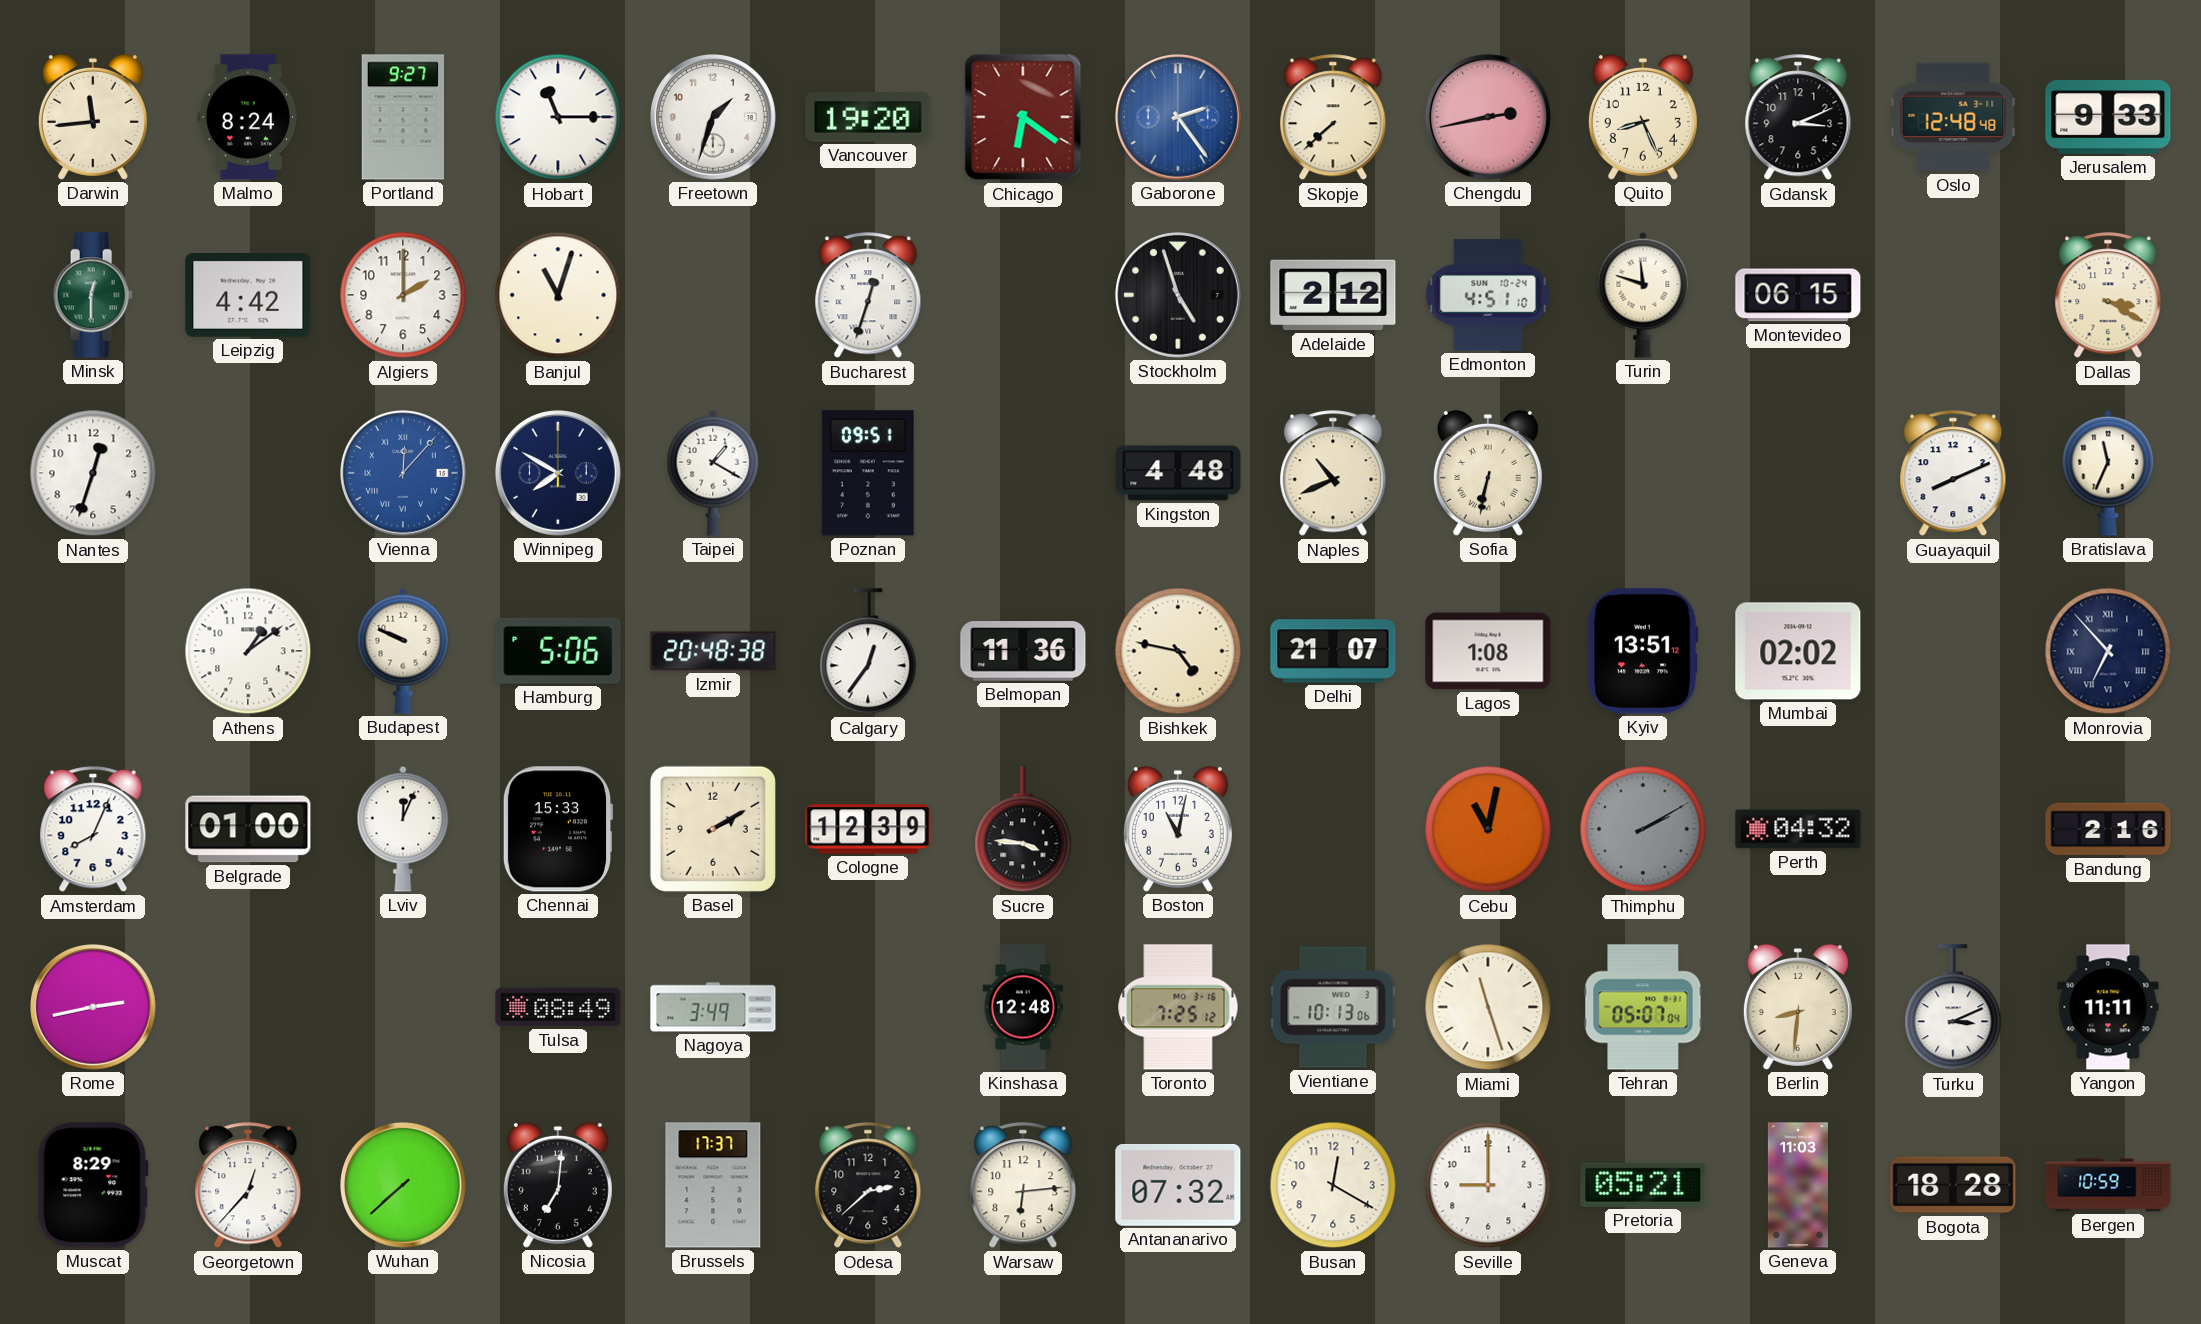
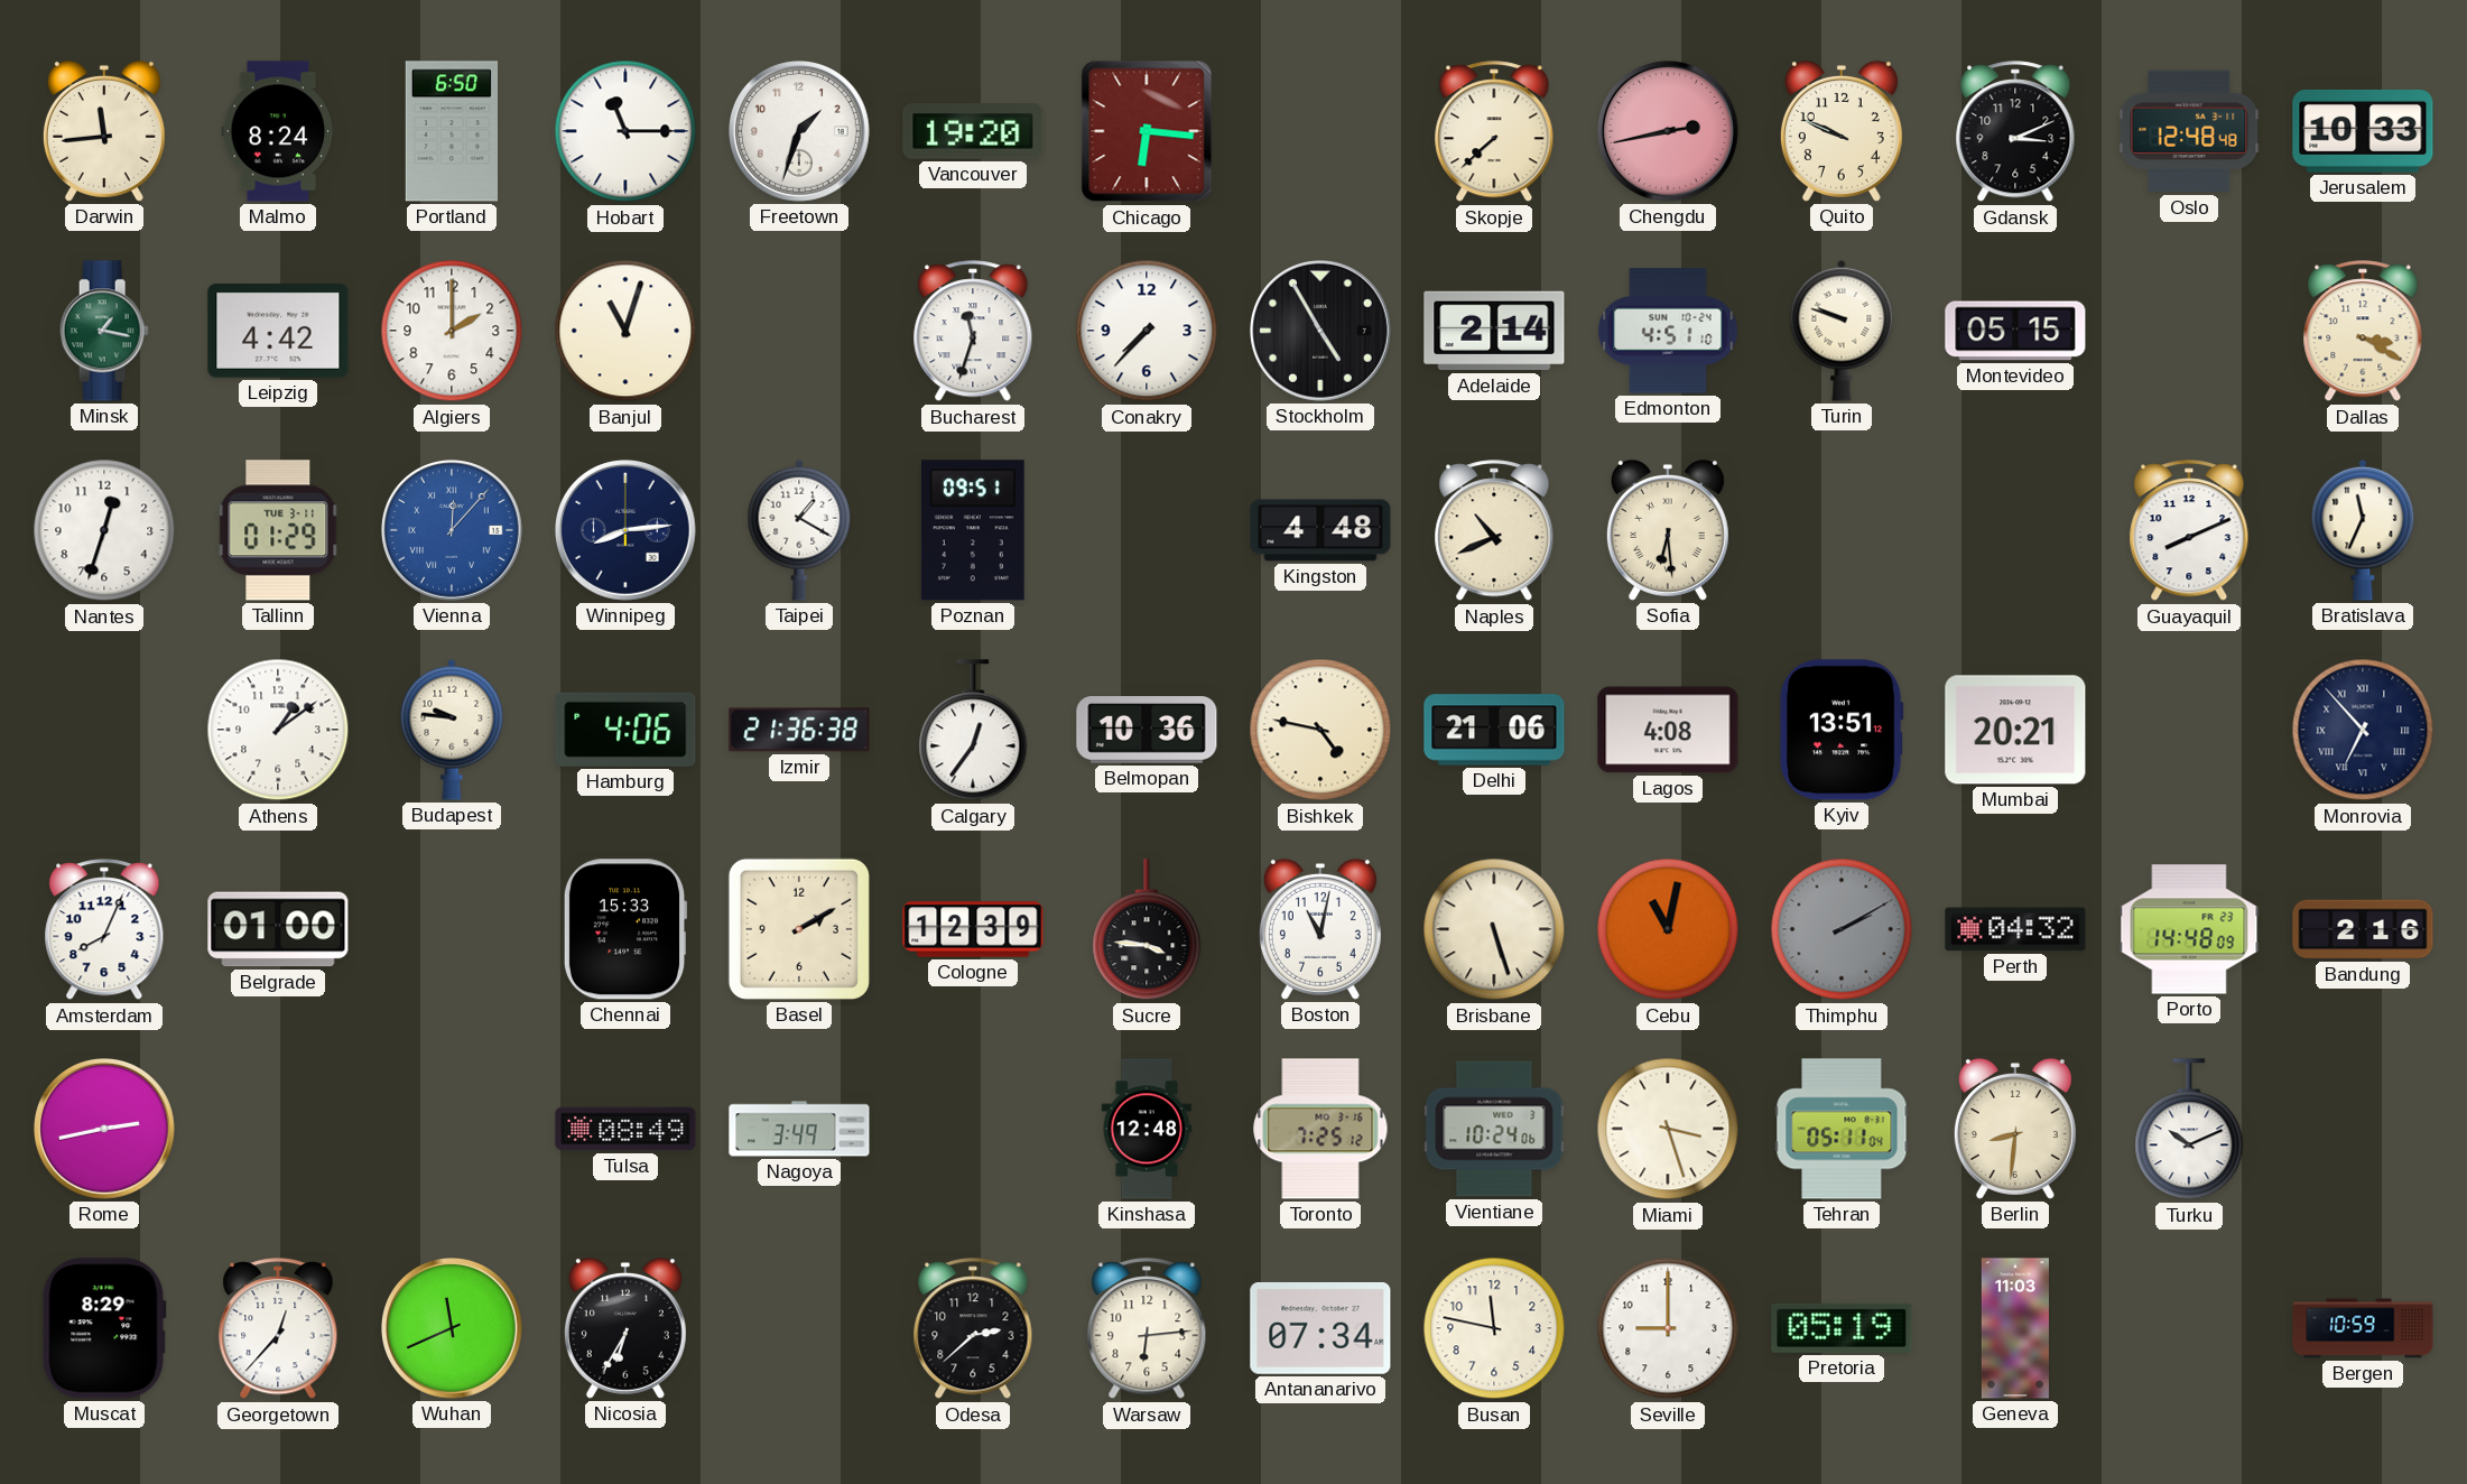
Portland: 9:27 -> 6:50 (452, 131)
Chicago: 6:21 -> 6:16 (1147, 131)
Gaborone: 2:24 -> none (1179, 118)
Quito: 8:26 -> 9:49 (1842, 131)
Jerusalem: 9:33 -> 10:33 (2363, 131)
Minsk: 12:30 -> 1:17 (104, 331)
Bucharest: 12:33 -> 11:33 (973, 332)
Conakry: none -> 7:37 (1147, 331)
Stockholm: 4:57 -> 4:55 (1321, 332)
Adelaide: 2:12 -> 2:14 (1494, 331)
Turin: 11:48 -> 9:48 (1842, 331)
Montevideo: 06:15 -> 05:15 (2015, 331)
Tallinn: none -> 01:29 (278, 530)
Winnipeg: 7:50 -> 8:14 (627, 531)
Sofia: 6:32 -> 6:29 (1668, 530)
Budapest: 9:49 -> 9:46 (452, 730)
Hamburg: 5:06 -> 4:06 (625, 730)
Izmir: 20:48 -> 21:36 (799, 730)
Belmopan: 11:36 -> 10:36 (1147, 730)
Delhi: 21:07 -> 21:06 (1494, 730)
Lagos: 1:08 -> 4:08 (1668, 730)
Mumbai: 02:02 -> 20:21 (2015, 730)
Lviv: 12:04 -> none (403, 829)
Brisbane: none -> 5:27 (1494, 929)
Porto: none -> 14:48 (2189, 929)
Vientiane: 10:13 -> 10:24 (1494, 1129)
Miami: 11:27 -> 3:27 (1668, 1129)
Tehran: 05:07 -> 05:11 (1842, 1129)
Turku: 3:11 -> 10:11 (2189, 1130)
Yangon: 11:11 -> none (2108, 1007)
Wuhan: 7:38 -> 11:41 (453, 1329)
Nicosia: 7:01 -> 6:35 (625, 1328)
Brussels: 17:37 -> none (713, 1185)
Antananarivo: 07:32 -> 07:34 (1320, 1328)
Busan: 12:20 -> 11:47 (1494, 1328)
Pretoria: 05:21 -> 05:19 (1842, 1328)
Bogota: 18:28 -> none (1953, 1185)
